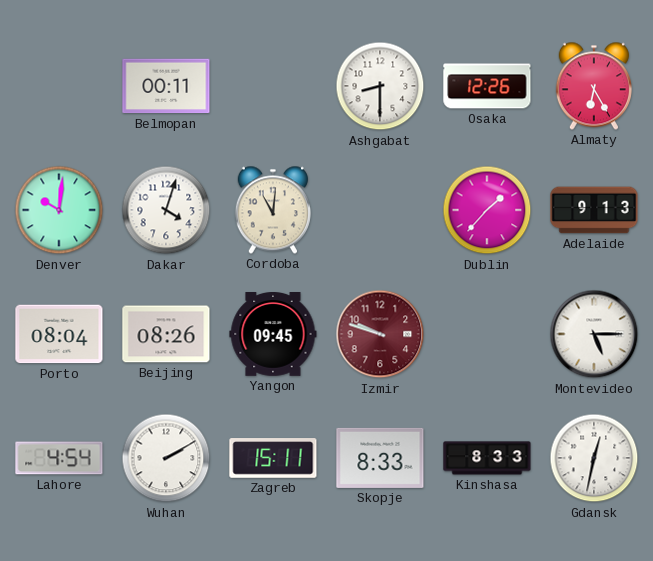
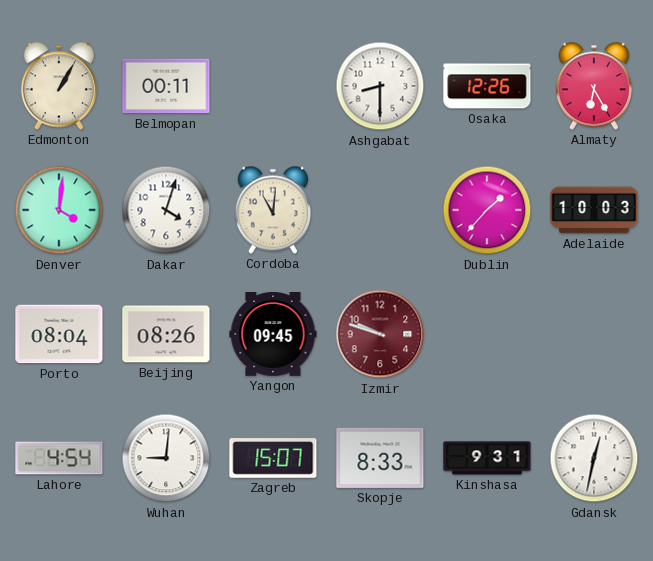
Edmonton: none -> 1:05 (59, 86)
Denver: 10:01 -> 4:01 (59, 210)
Adelaide: 9:13 -> 10:03 (594, 210)
Montevideo: 5:15 -> none (594, 334)
Wuhan: 2:10 -> 9:01 (166, 458)
Zagreb: 15:11 -> 15:07 (273, 458)
Kinshasa: 8:33 -> 9:31 (487, 458)
